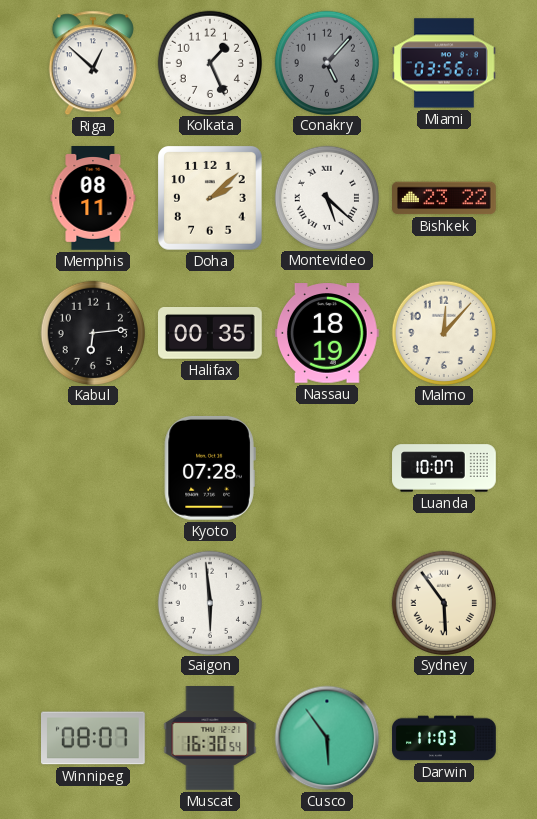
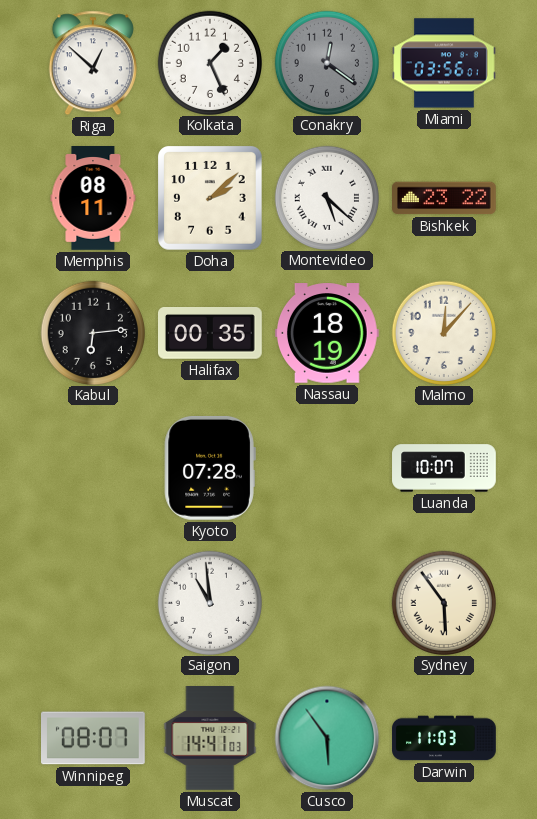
Conakry: 5:07 -> 12:21 (326, 62)
Saigon: 5:59 -> 10:59 (209, 602)
Muscat: 16:30 -> 14:41 (210, 739)
